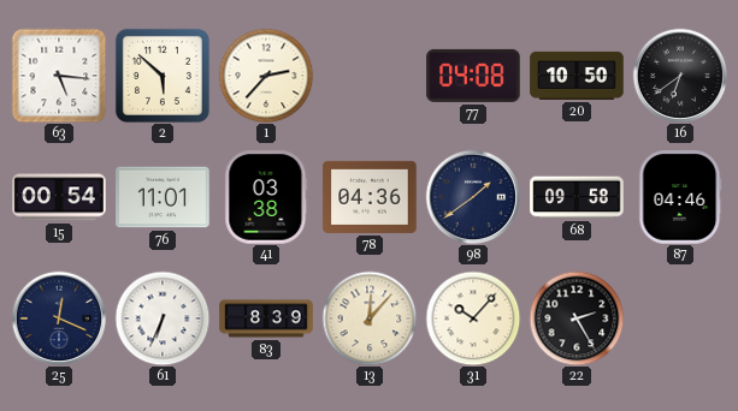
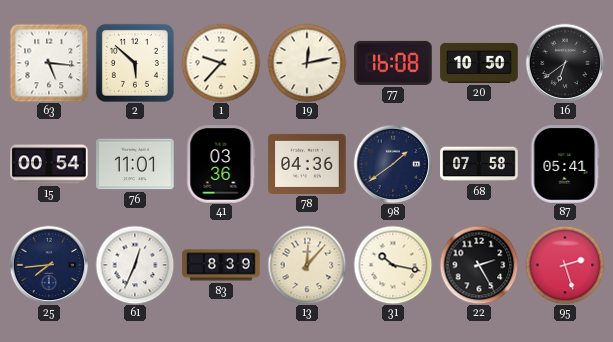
1: 2:37 -> 9:37 (221, 63)
19: none -> 12:13 (307, 63)
77: 04:08 -> 16:08 (393, 63)
41: 03:38 -> 03:36 (221, 164)
68: 09:58 -> 07:58 (479, 164)
87: 04:46 -> 05:41 (565, 164)
25: 12:19 -> 7:44 (49, 265)
61: 6:34 -> 12:34 (135, 265)
31: 10:07 -> 10:17 (393, 265)
95: none -> 2:27 (565, 265)
